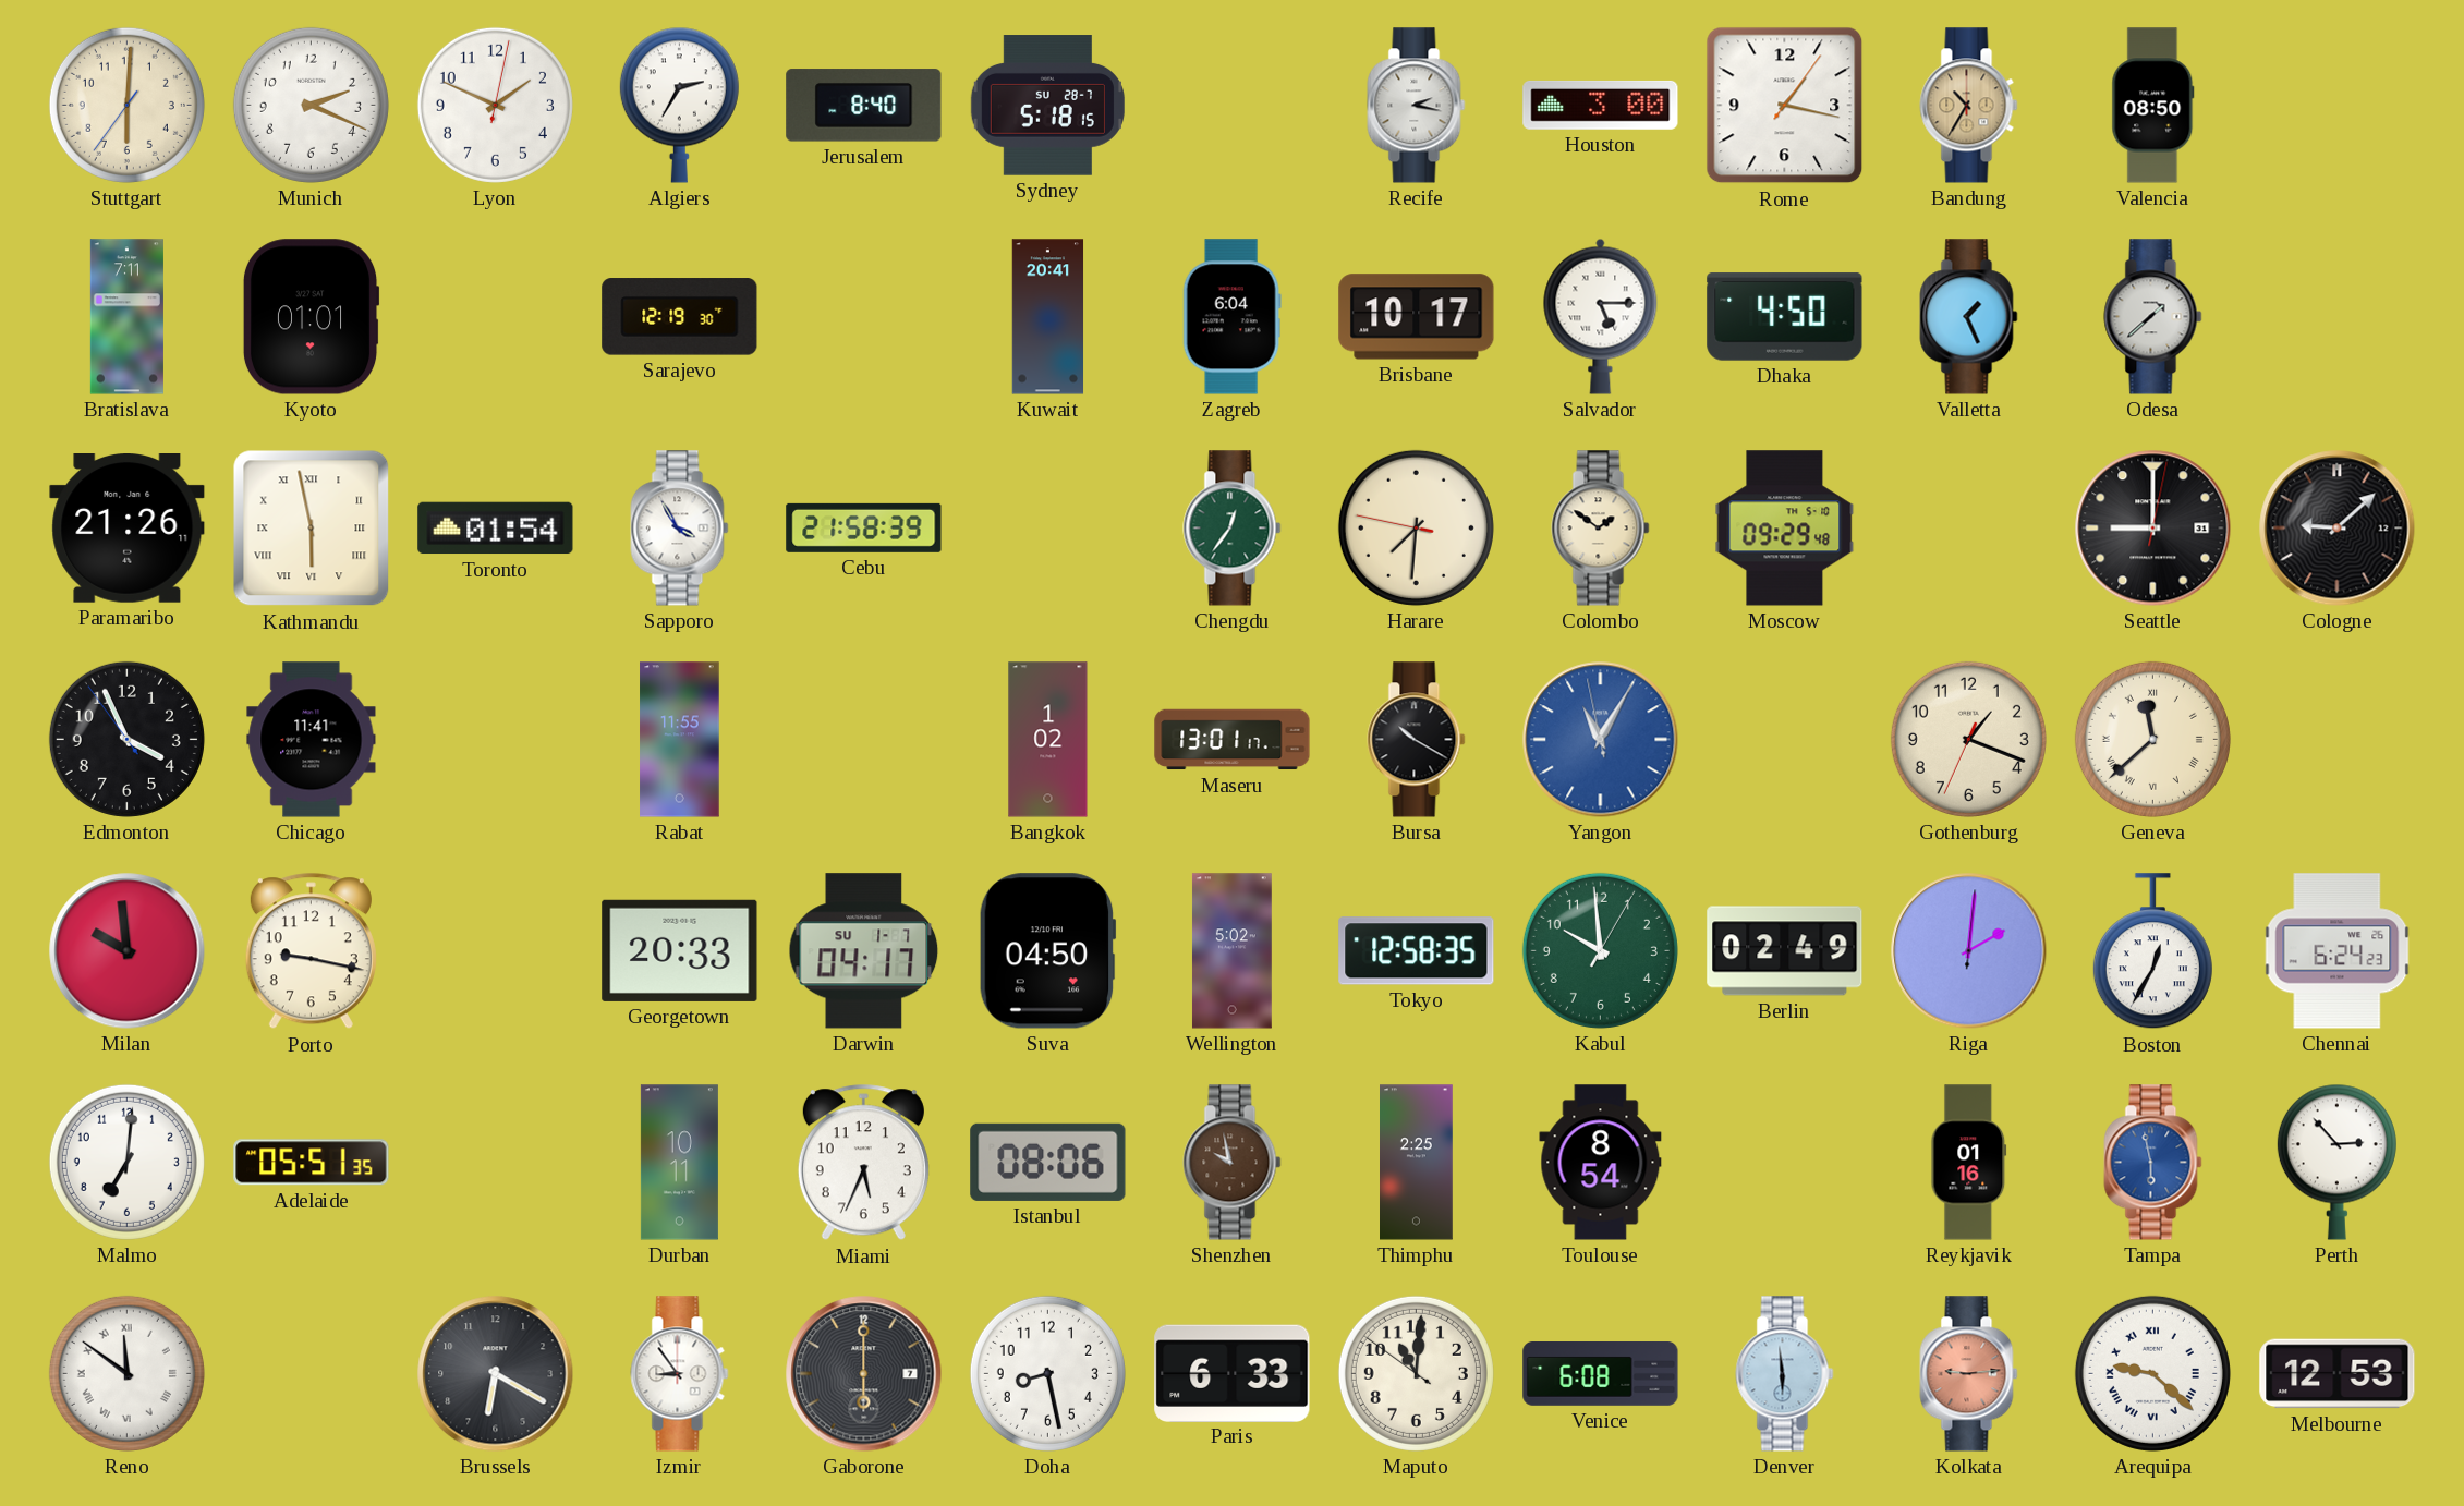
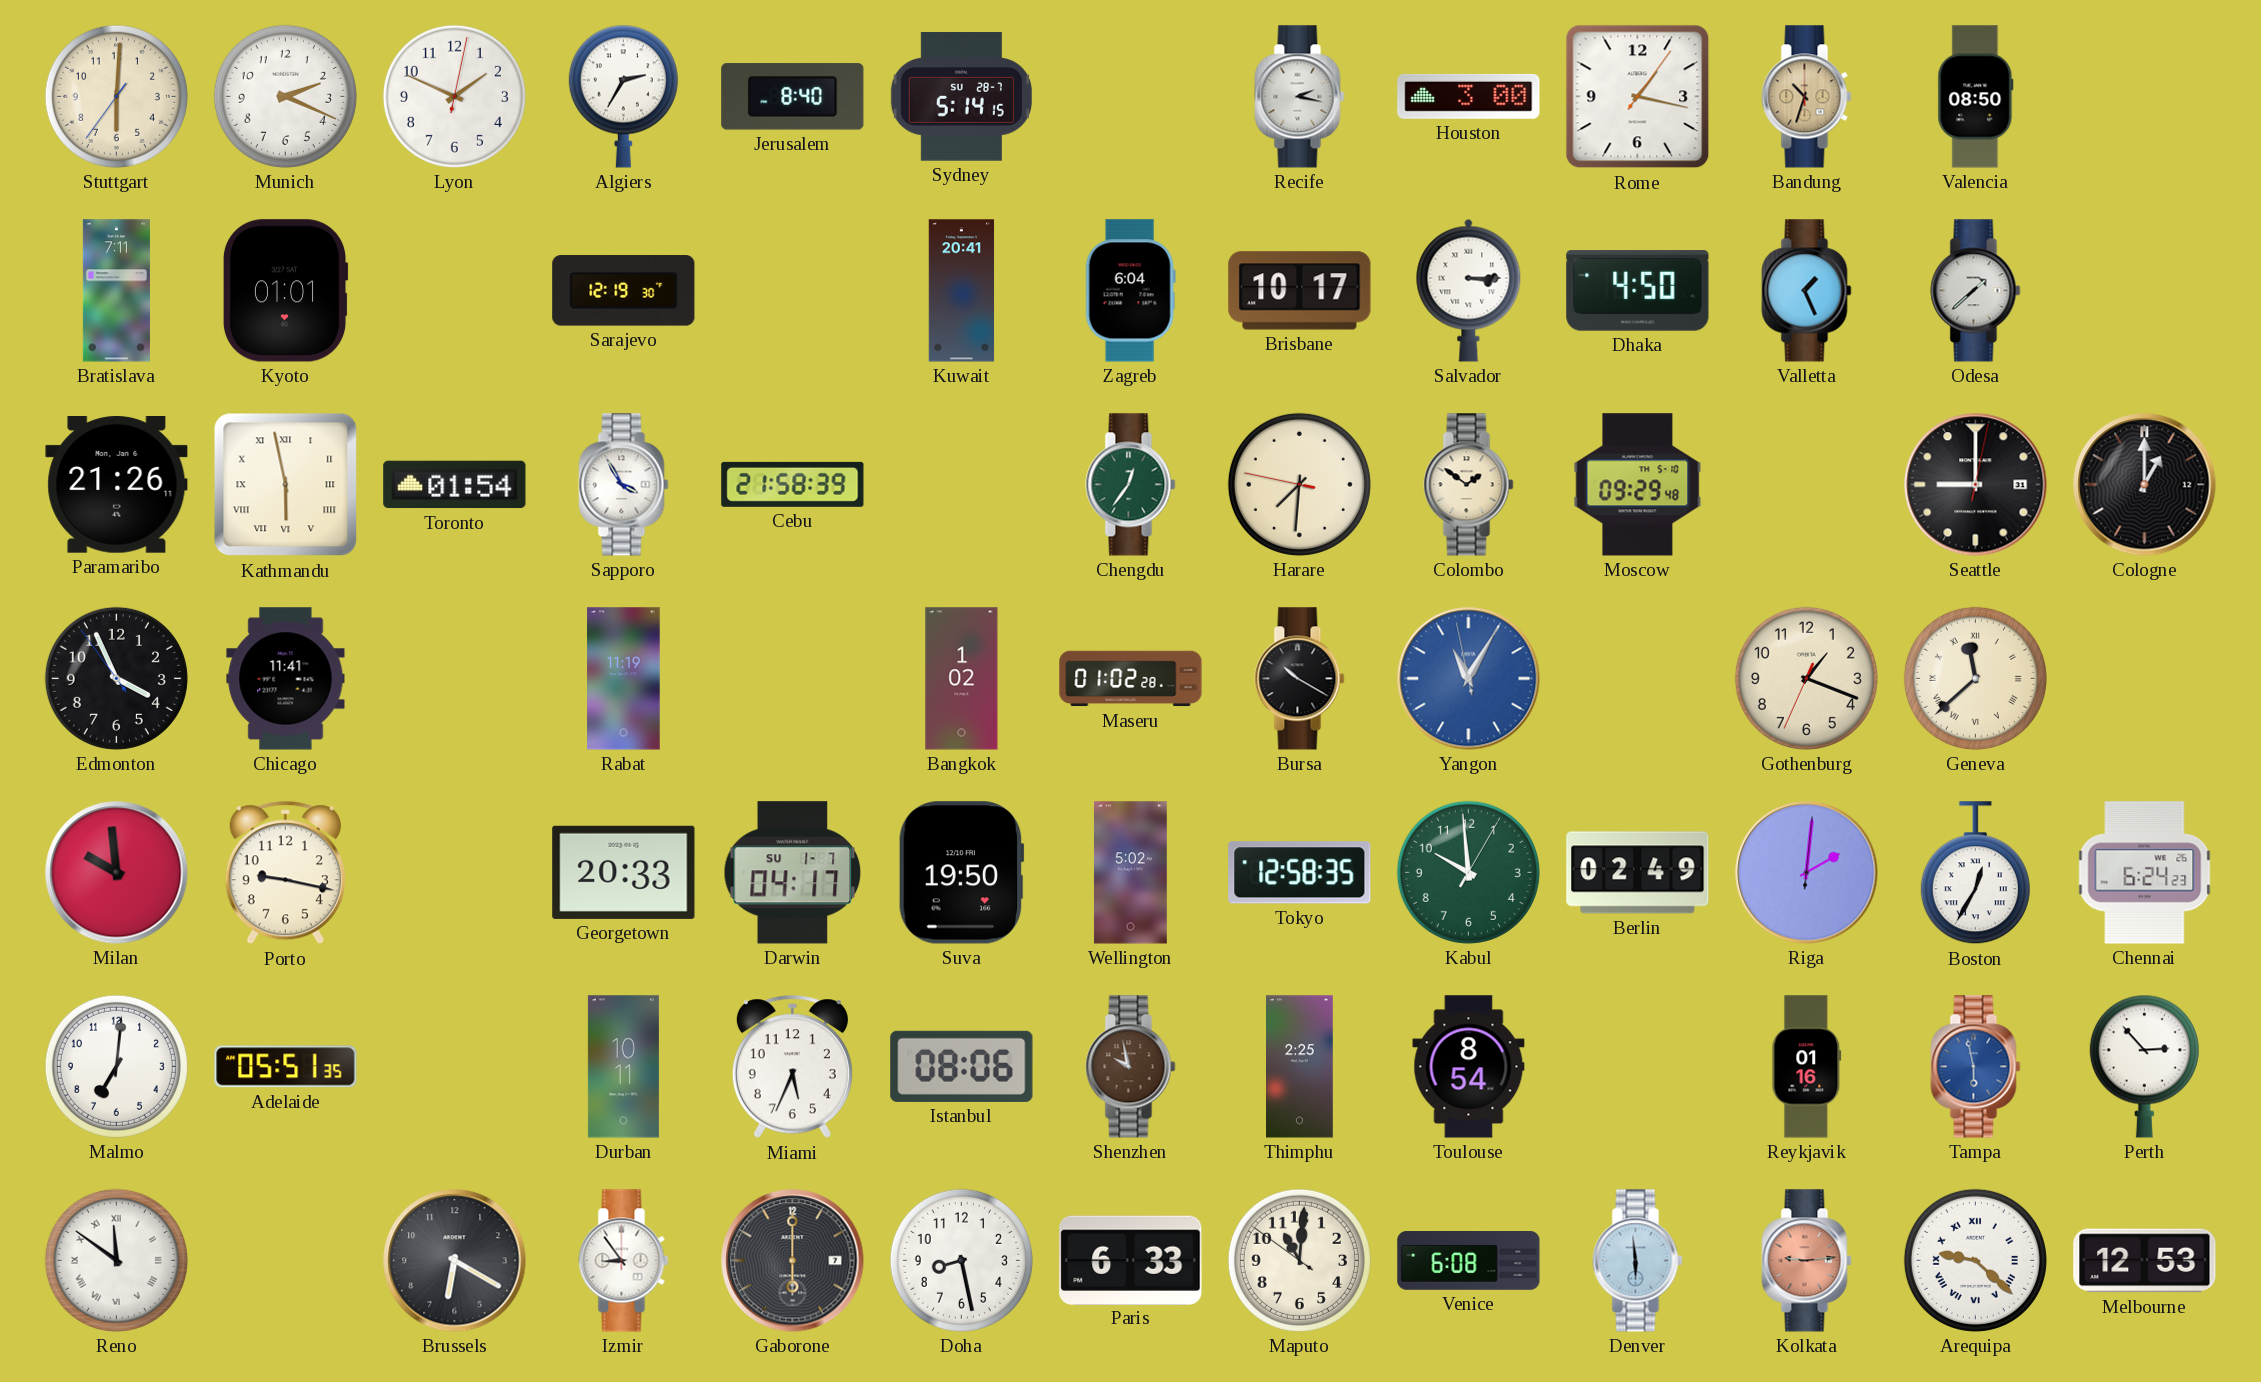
Sydney: 5:18 -> 5:14 (961, 97)
Bandung: 10:35 -> 10:33 (1807, 97)
Salvador: 5:15 -> 3:15 (1469, 290)
Cologne: 9:08 -> 1:00 (2145, 485)
Rabat: 11:55 -> 11:19 (624, 679)
Maseru: 13:01 -> 01:02 (1131, 679)
Suva: 04:50 -> 19:50 (961, 873)
